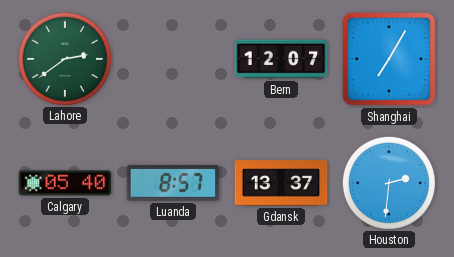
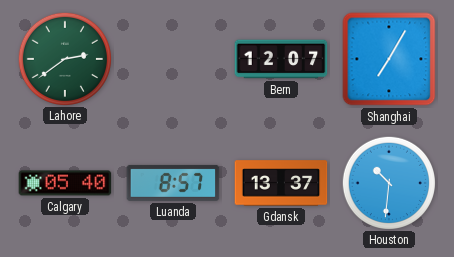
Houston: 2:31 -> 10:31 (388, 182)
